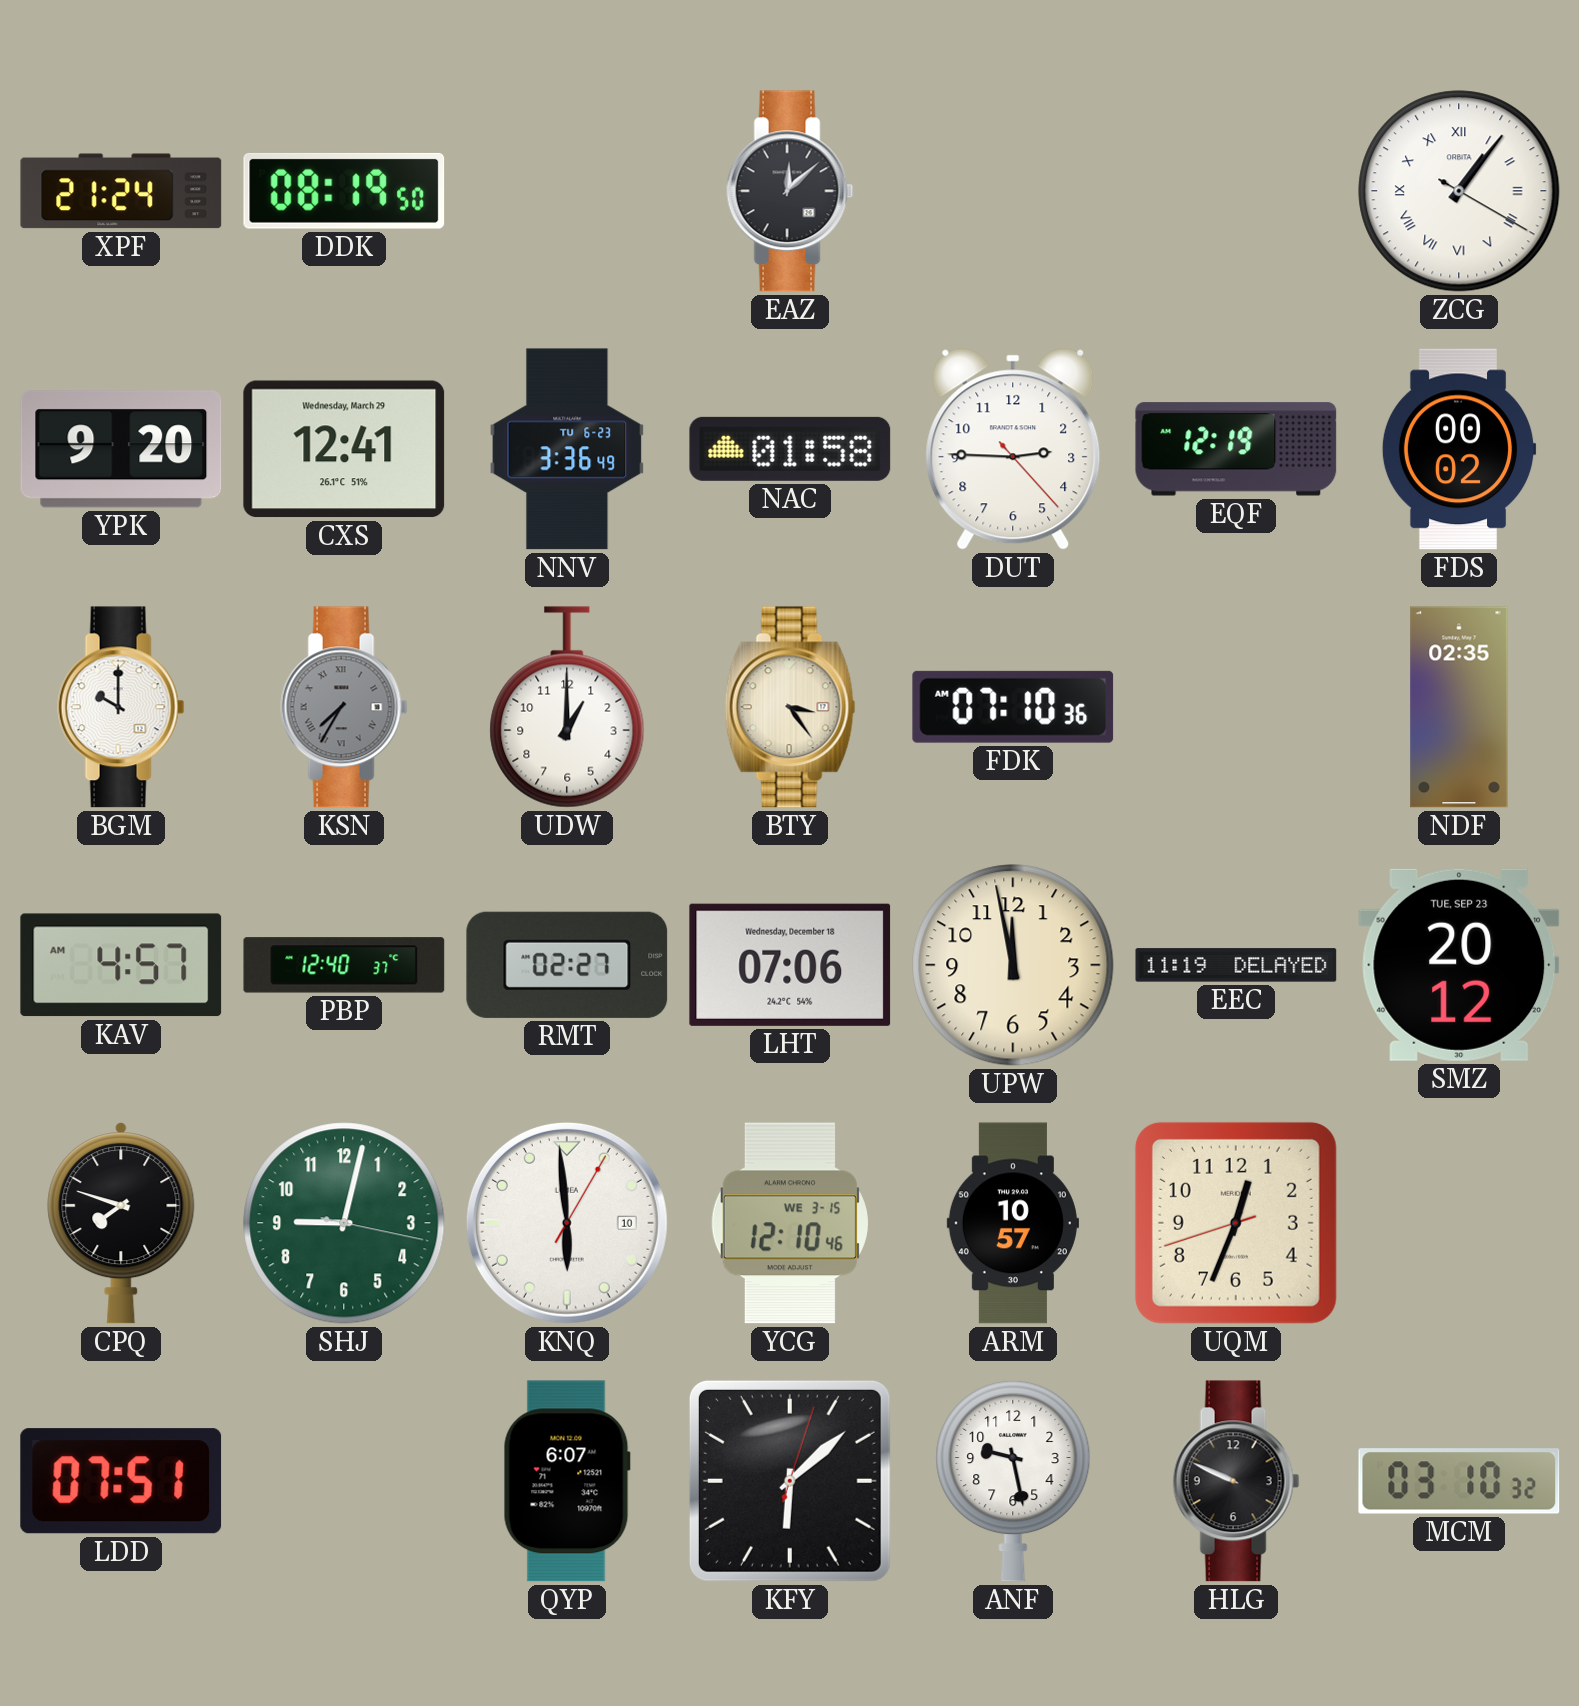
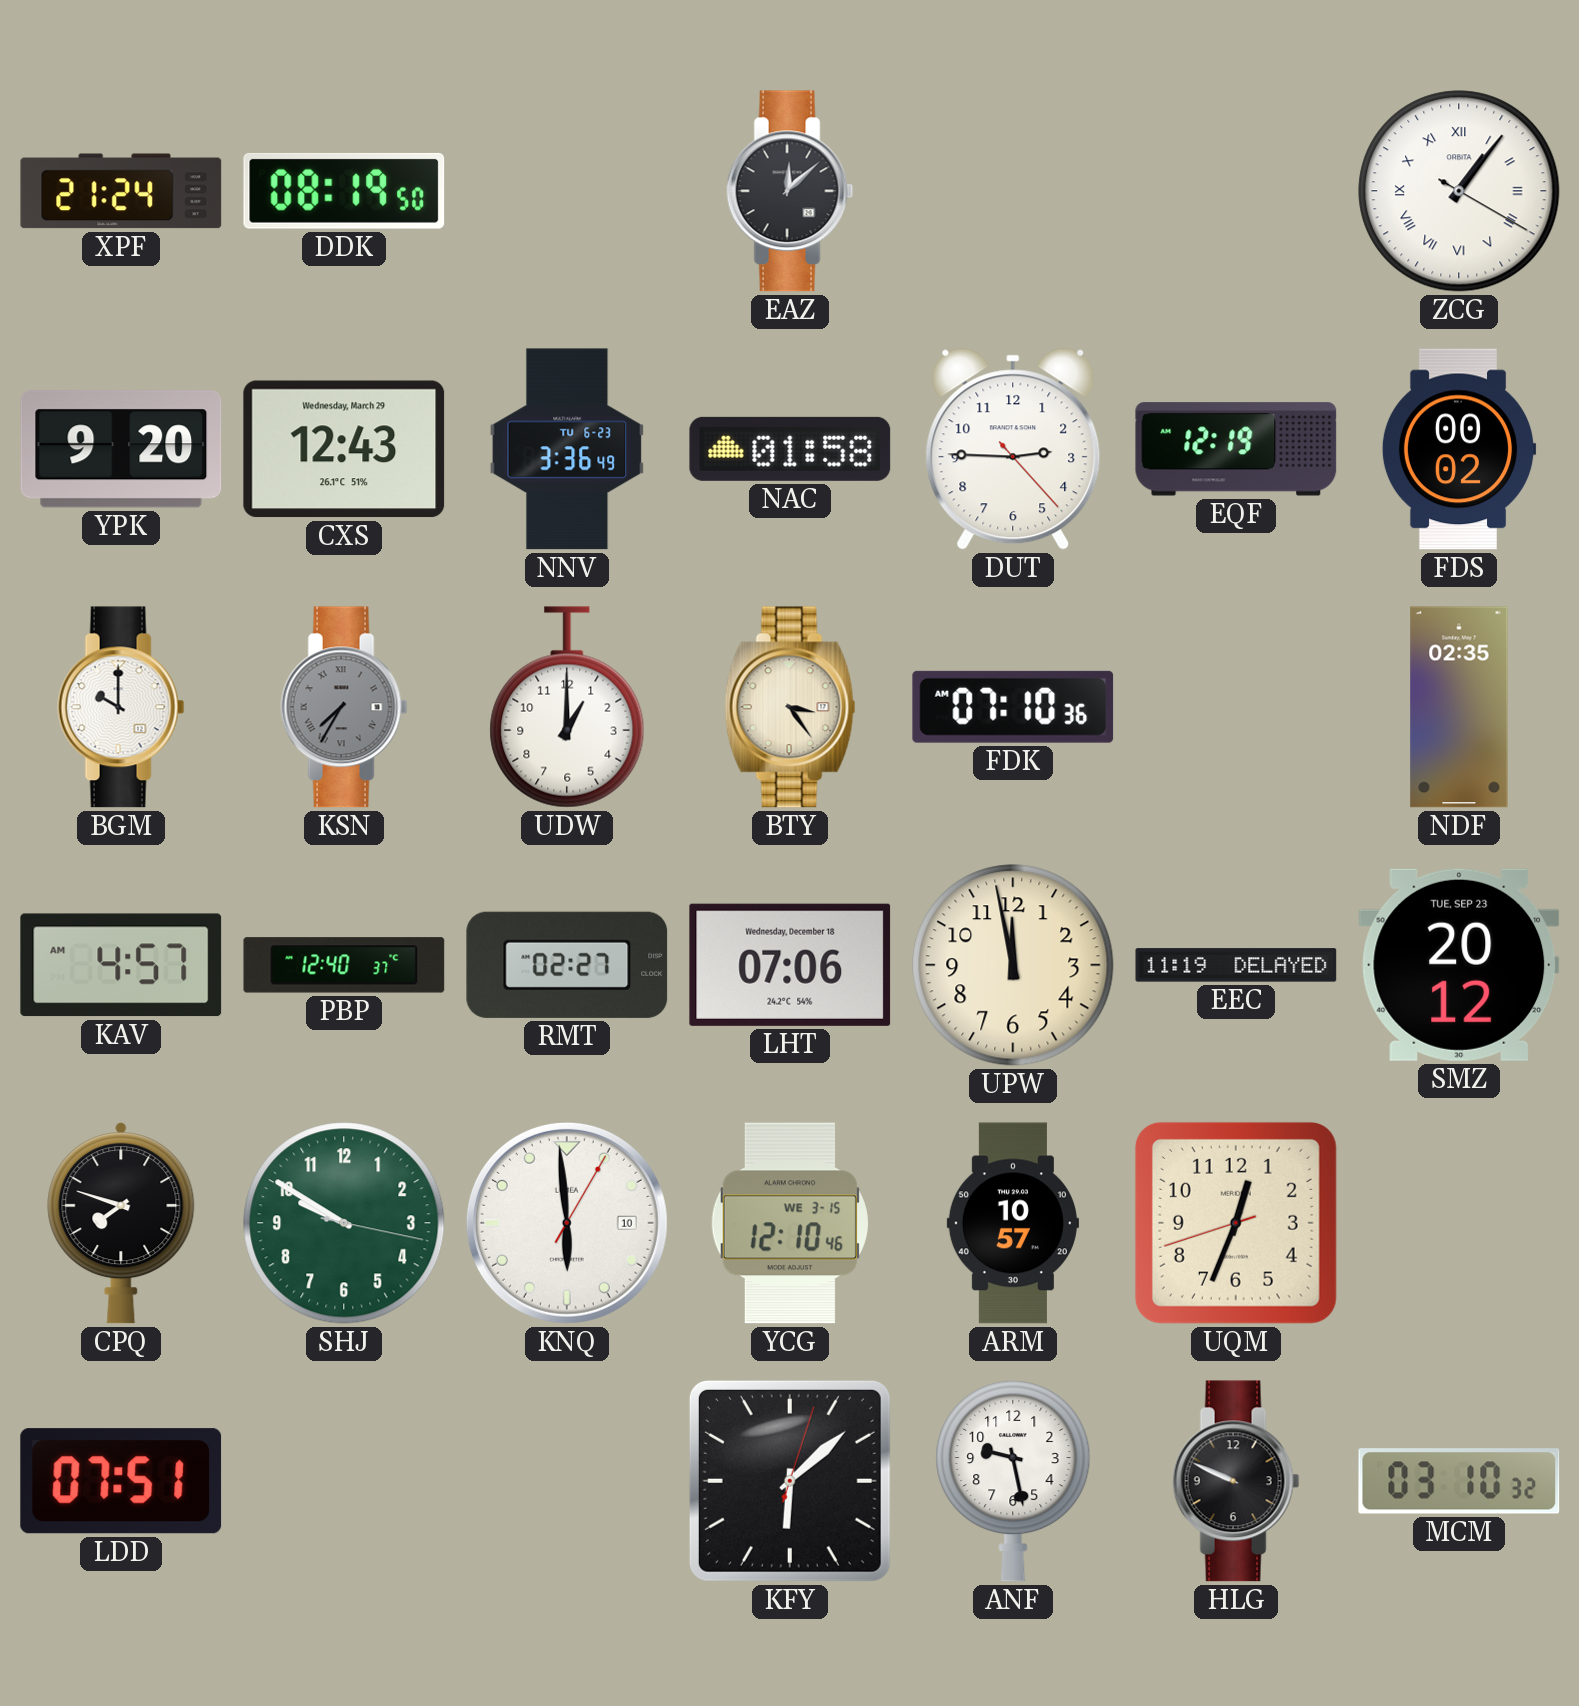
CXS: 12:41 -> 12:43 (344, 449)
SHJ: 9:02 -> 9:50 (344, 1223)
QYP: 6:07 -> none (567, 1481)
